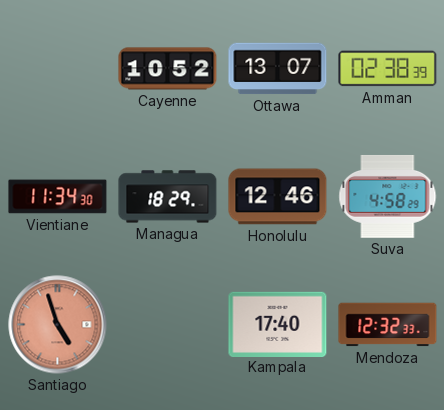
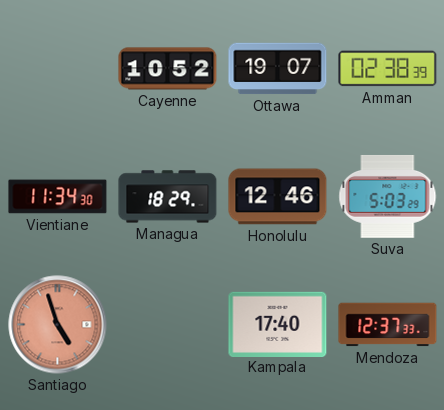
Ottawa: 13:07 -> 19:07 (278, 69)
Suva: 4:58 -> 5:03 (388, 196)
Mendoza: 12:32 -> 12:37 (388, 325)
